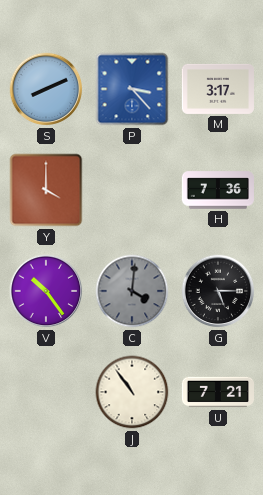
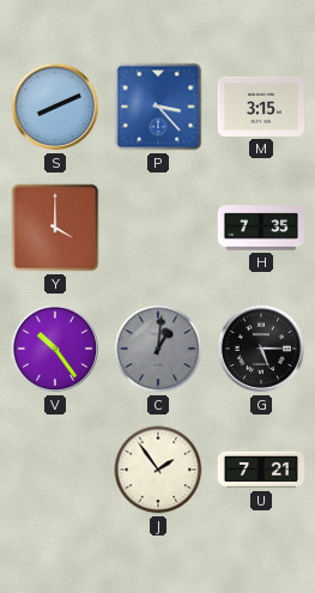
M: 3:17 -> 3:15 (260, 107)
H: 7:36 -> 7:35 (260, 228)
C: 4:01 -> 1:01 (158, 349)
J: 10:54 -> 1:54 (158, 470)
